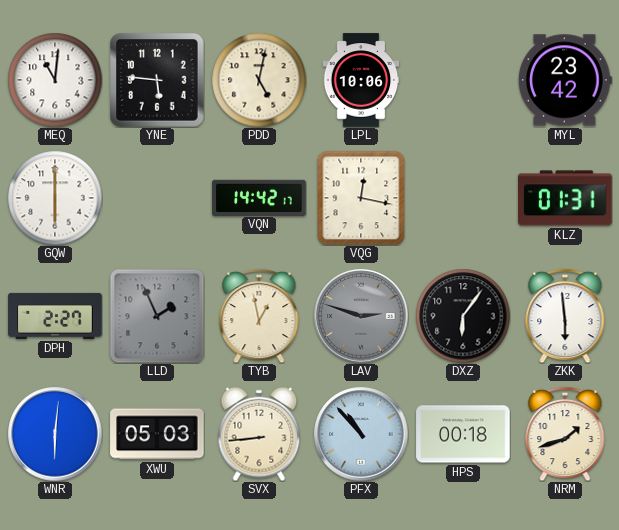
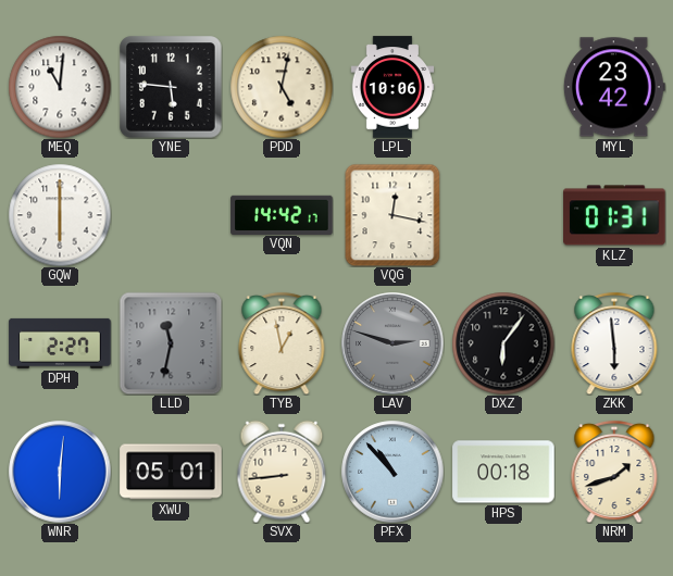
LLD: 1:56 -> 11:32 (171, 343)
XWU: 05:03 -> 05:01 (171, 472)
